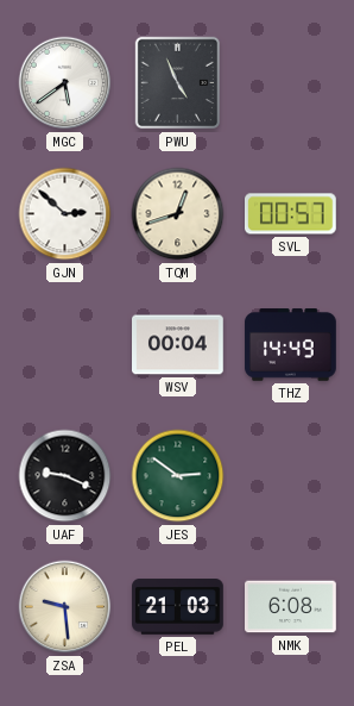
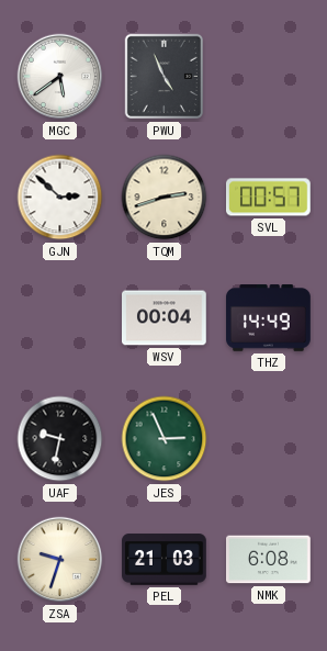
TQM: 12:42 -> 2:42 (165, 198)
UAF: 9:19 -> 9:32 (60, 439)
JES: 2:51 -> 2:56 (165, 439)
ZSA: 9:29 -> 9:33 (60, 560)
